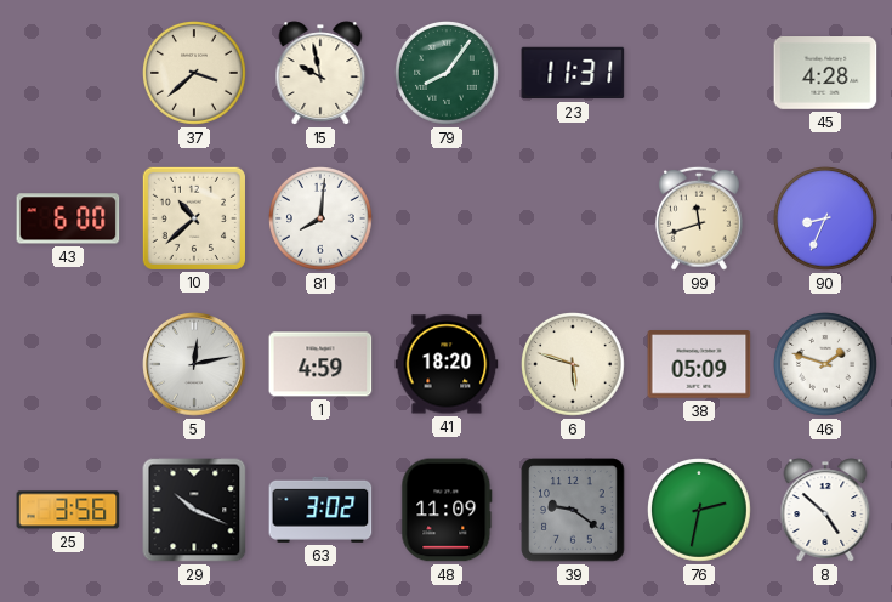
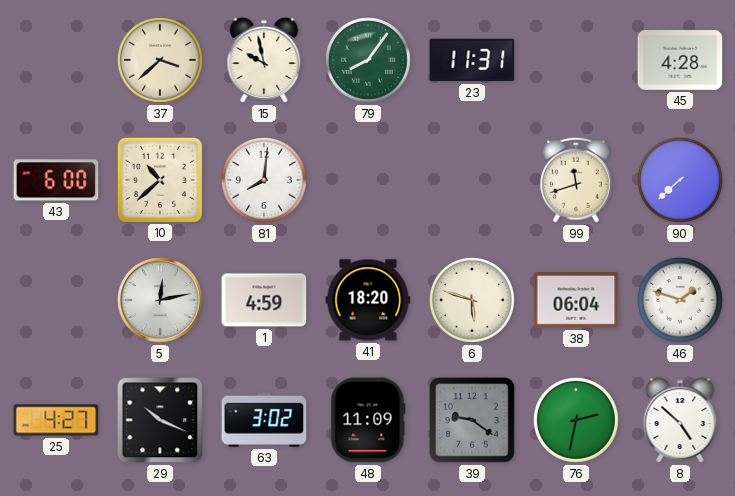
90: 8:34 -> 7:38 (681, 181)
38: 05:09 -> 06:04 (576, 300)
25: 3:56 -> 4:27 (56, 420)
